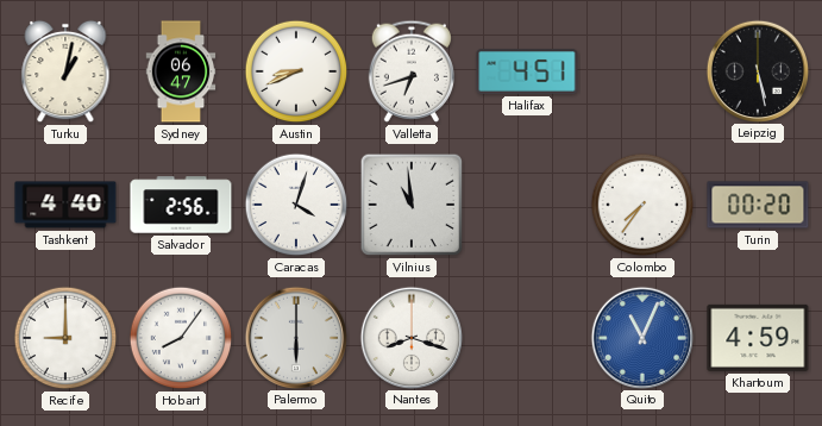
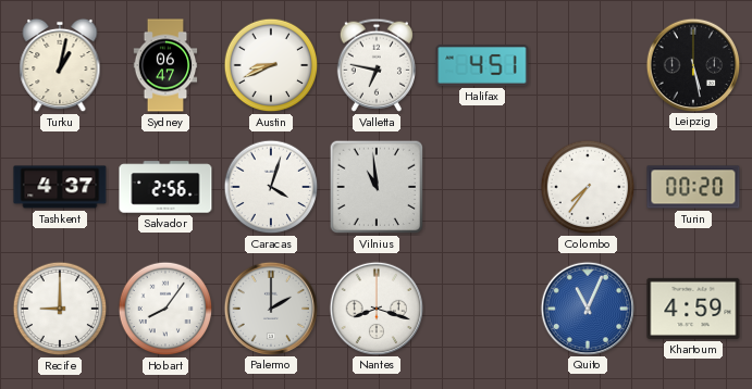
Valletta: 6:42 -> 6:47 (377, 65)
Tashkent: 4:40 -> 4:37 (60, 187)
Palermo: 6:00 -> 2:00 (270, 308)
